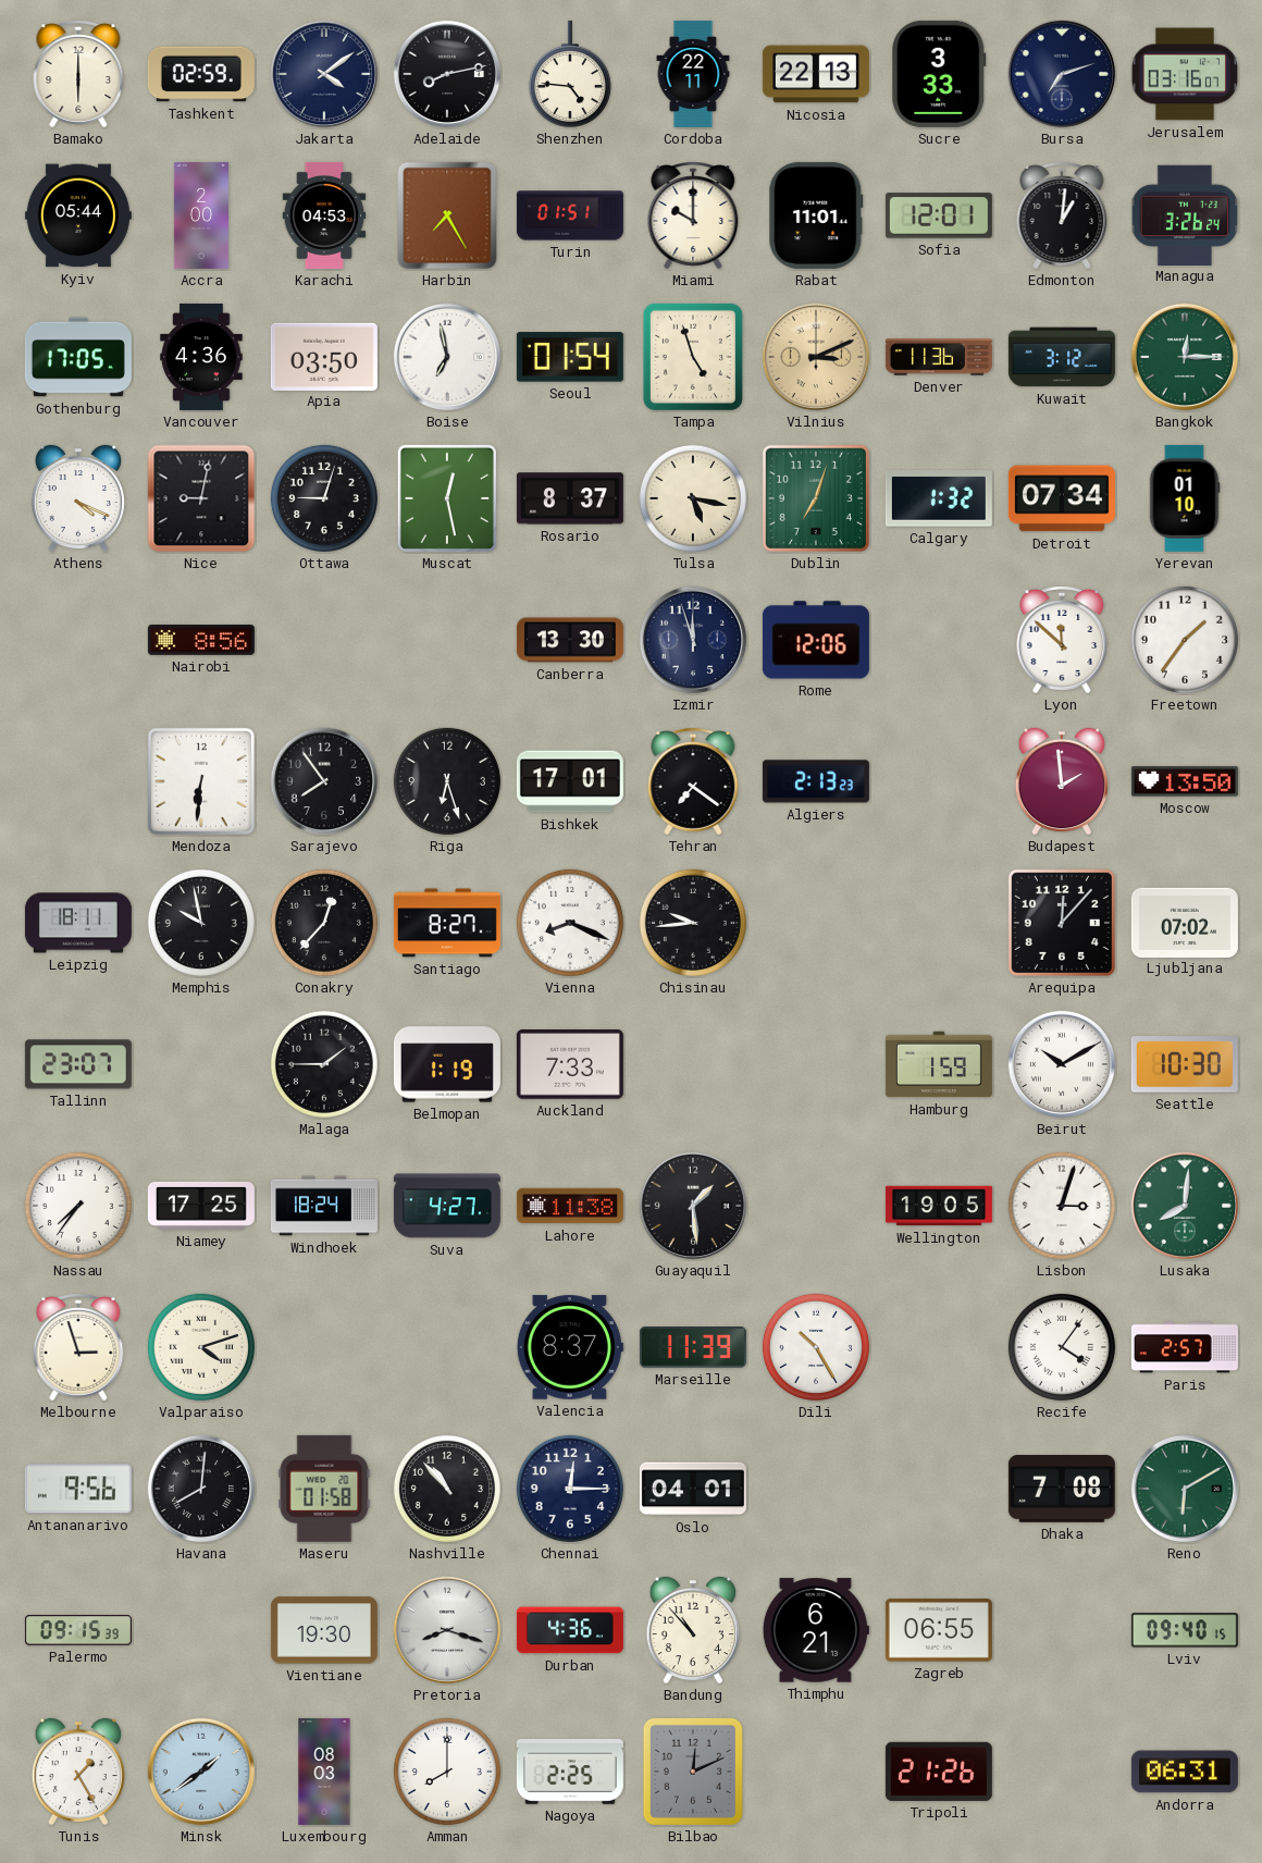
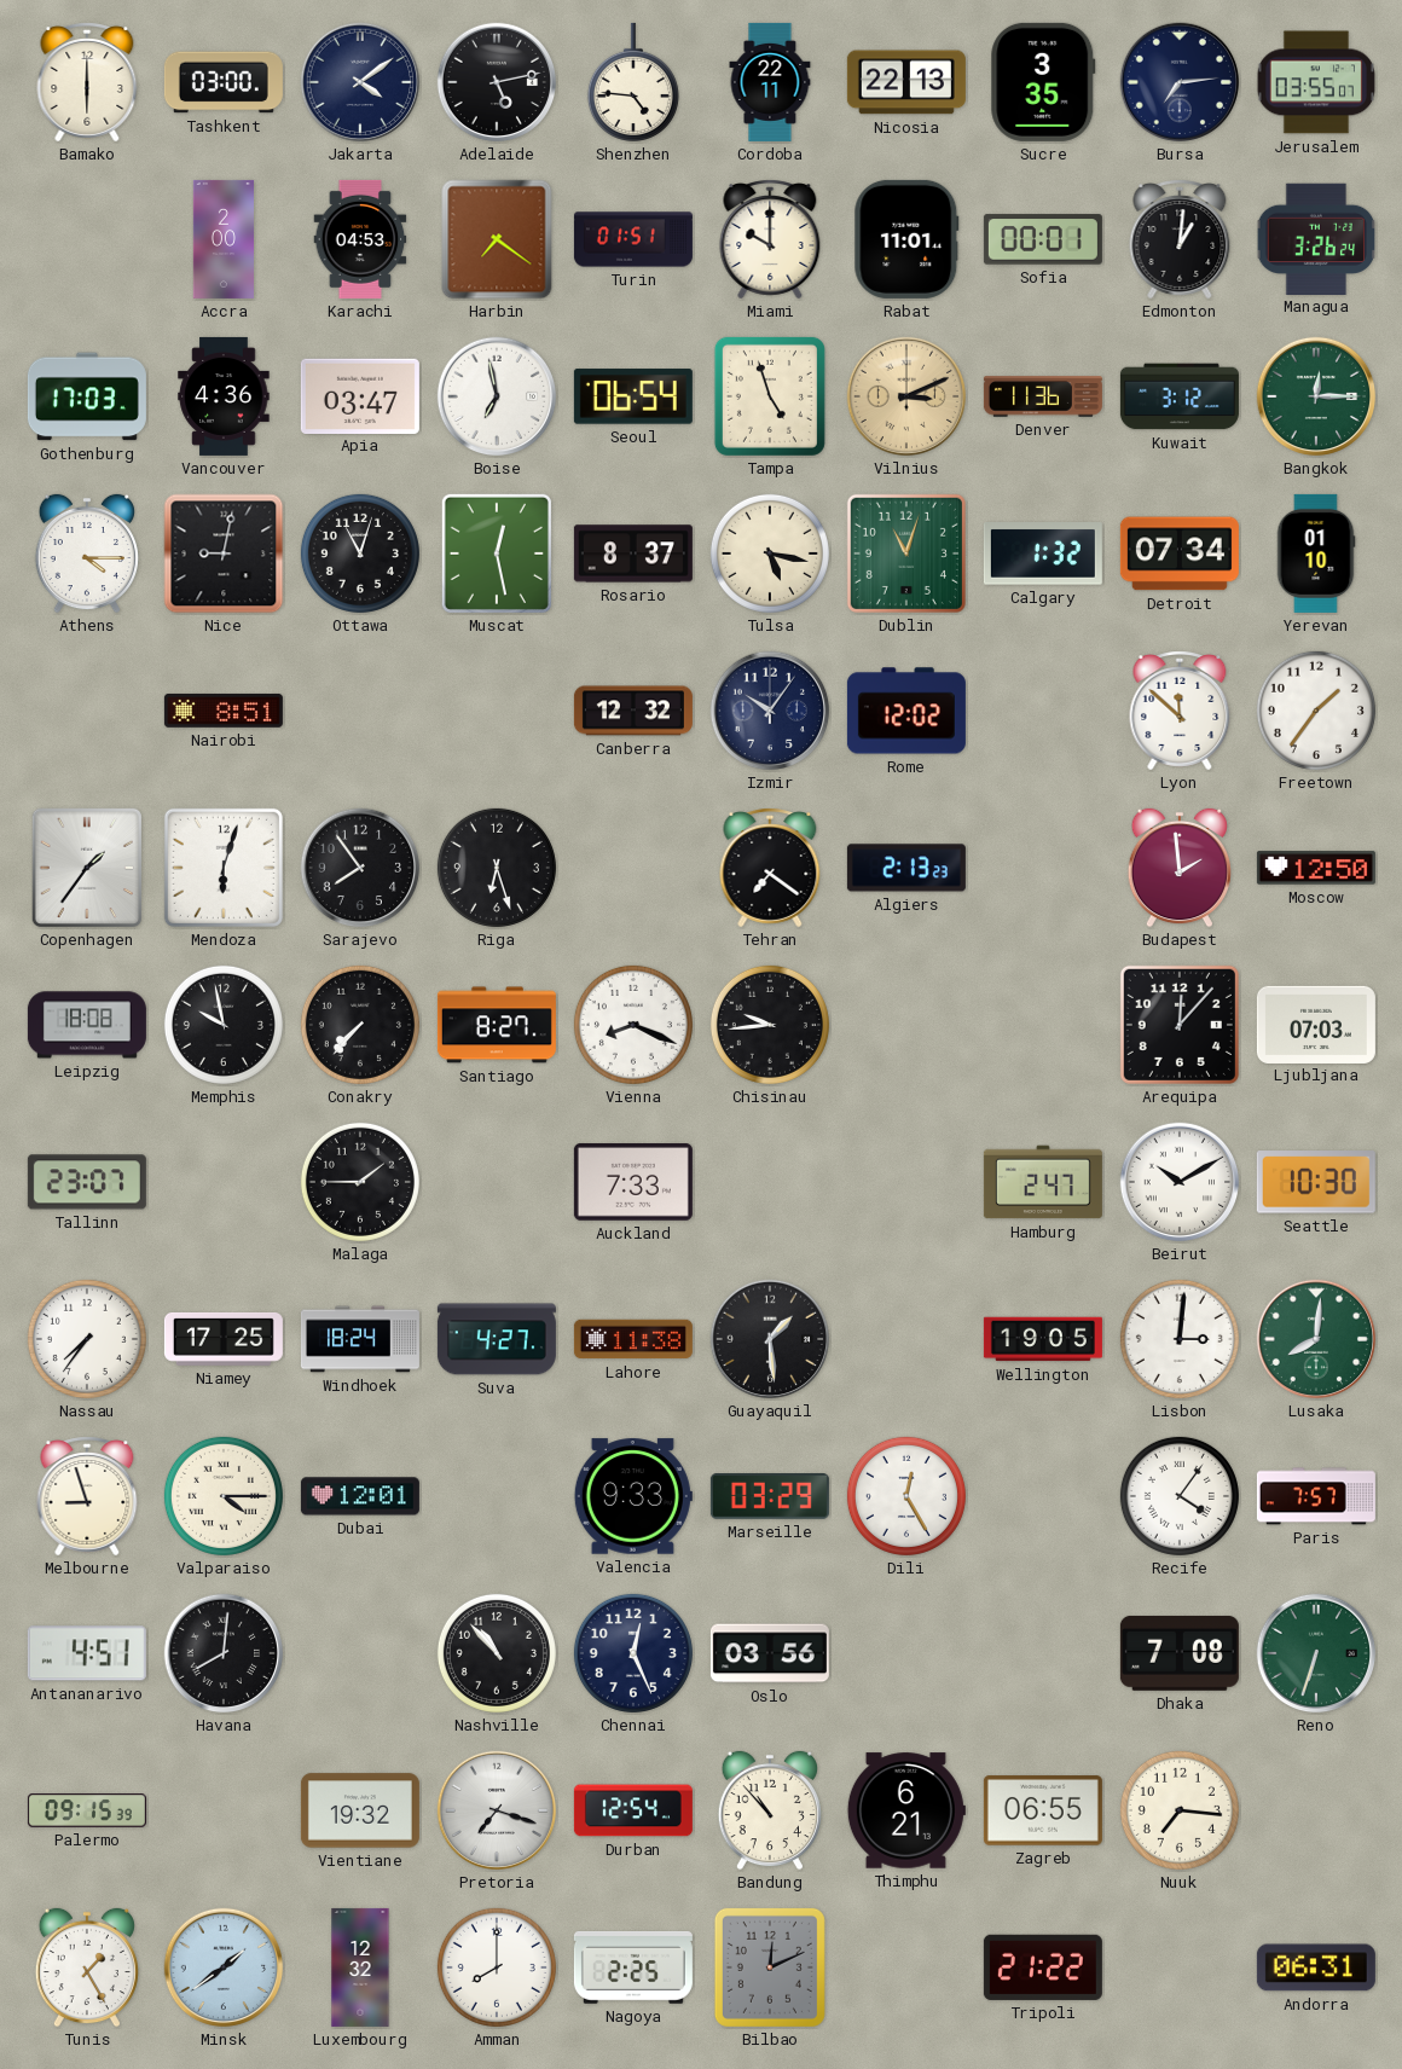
Tashkent: 02:59 -> 03:00 (224, 82)
Adelaide: 8:13 -> 5:13 (497, 82)
Sucre: 3:33 -> 3:35 (1043, 82)
Bursa: 7:12 -> 7:14 (1180, 82)
Jerusalem: 03:16 -> 03:55 (1316, 82)
Kyiv: 05:44 -> none (78, 215)
Harbin: 7:25 -> 7:21 (497, 239)
Sofia: 12:01 -> 00:01 (1043, 239)
Gothenburg: 17:05 -> 17:03 (87, 396)
Apia: 03:50 -> 03:47 (360, 395)
Seoul: 01:54 -> 06:54 (633, 396)
Athens: 4:19 -> 4:15 (87, 554)
Ottawa: 9:03 -> 11:03 (360, 554)
Dublin: 7:03 -> 11:03 (906, 554)
Nairobi: 8:56 -> 8:51 (224, 711)
Canberra: 13:30 -> 12:32 (633, 711)
Izmir: 11:57 -> 10:06 (770, 711)
Rome: 12:06 -> 12:02 (906, 711)
Copenhagen: none -> 1:36 (87, 868)
Mendoza: 6:31 -> 6:03 (224, 868)
Bishkek: 17:01 -> none (570, 781)
Moscow: 13:50 -> 12:50 (1316, 868)
Leipzig: 18:11 -> 18:08 (87, 1025)
Conakry: 12:37 -> 7:37 (360, 1025)
Ljubljana: 07:02 -> 07:03 (1316, 1024)
Belmopan: 1:19 -> none (447, 1064)
Hamburg: 1:59 -> 2:47 (1043, 1182)
Lisbon: 3:03 -> 3:01 (1180, 1339)
Melbourne: 2:57 -> 8:57 (87, 1496)
Valparaiso: 4:12 -> 4:15 (224, 1496)
Dubai: none -> 12:01 (360, 1496)
Valencia: 8:37 -> 9:33 (633, 1496)
Marseille: 11:39 -> 03:29 (770, 1497)
Dili: 10:25 -> 12:25 (906, 1496)
Paris: 2:57 -> 7:57 (1316, 1496)
Antananarivo: 9:56 -> 4:51 (87, 1653)
Maseru: 01:58 -> none (324, 1489)
Chennai: 12:15 -> 12:26 (633, 1653)
Oslo: 04:01 -> 03:56 (770, 1653)
Reno: 6:10 -> 6:33 (1316, 1653)
Vientiane: 19:30 -> 19:32 (360, 1810)
Pretoria: 8:18 -> 7:18 (497, 1810)
Durban: 4:36 -> 12:54 (633, 1810)
Nuuk: none -> 7:16 (1180, 1810)
Lviv: 09:40 -> none (1185, 1630)
Luxembourg: 08:03 -> 12:32 (360, 1967)
Tripoli: 21:26 -> 21:22 (1043, 1967)
